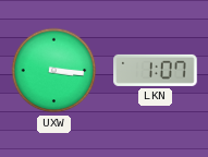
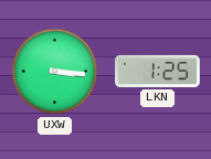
LKN: 1:07 -> 1:25 (158, 71)
